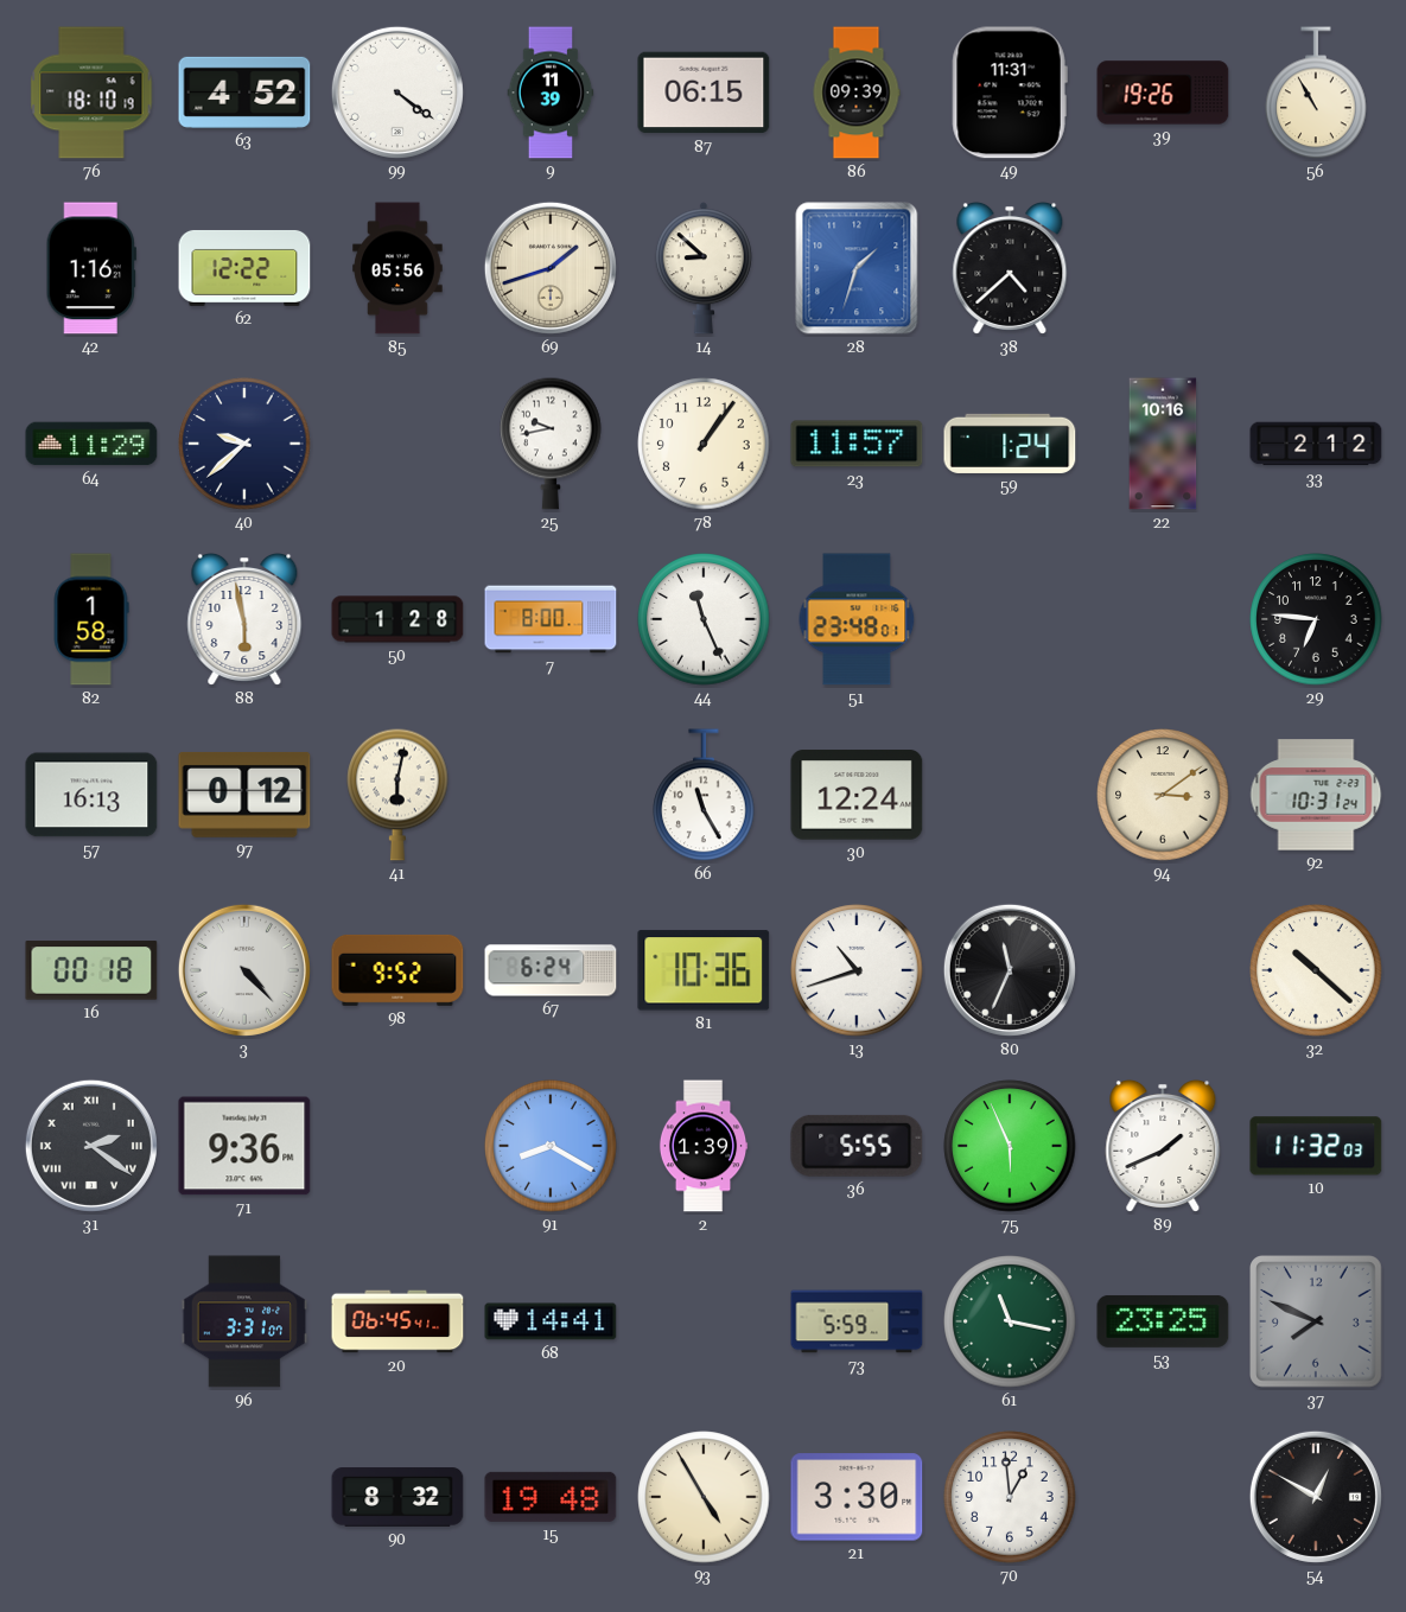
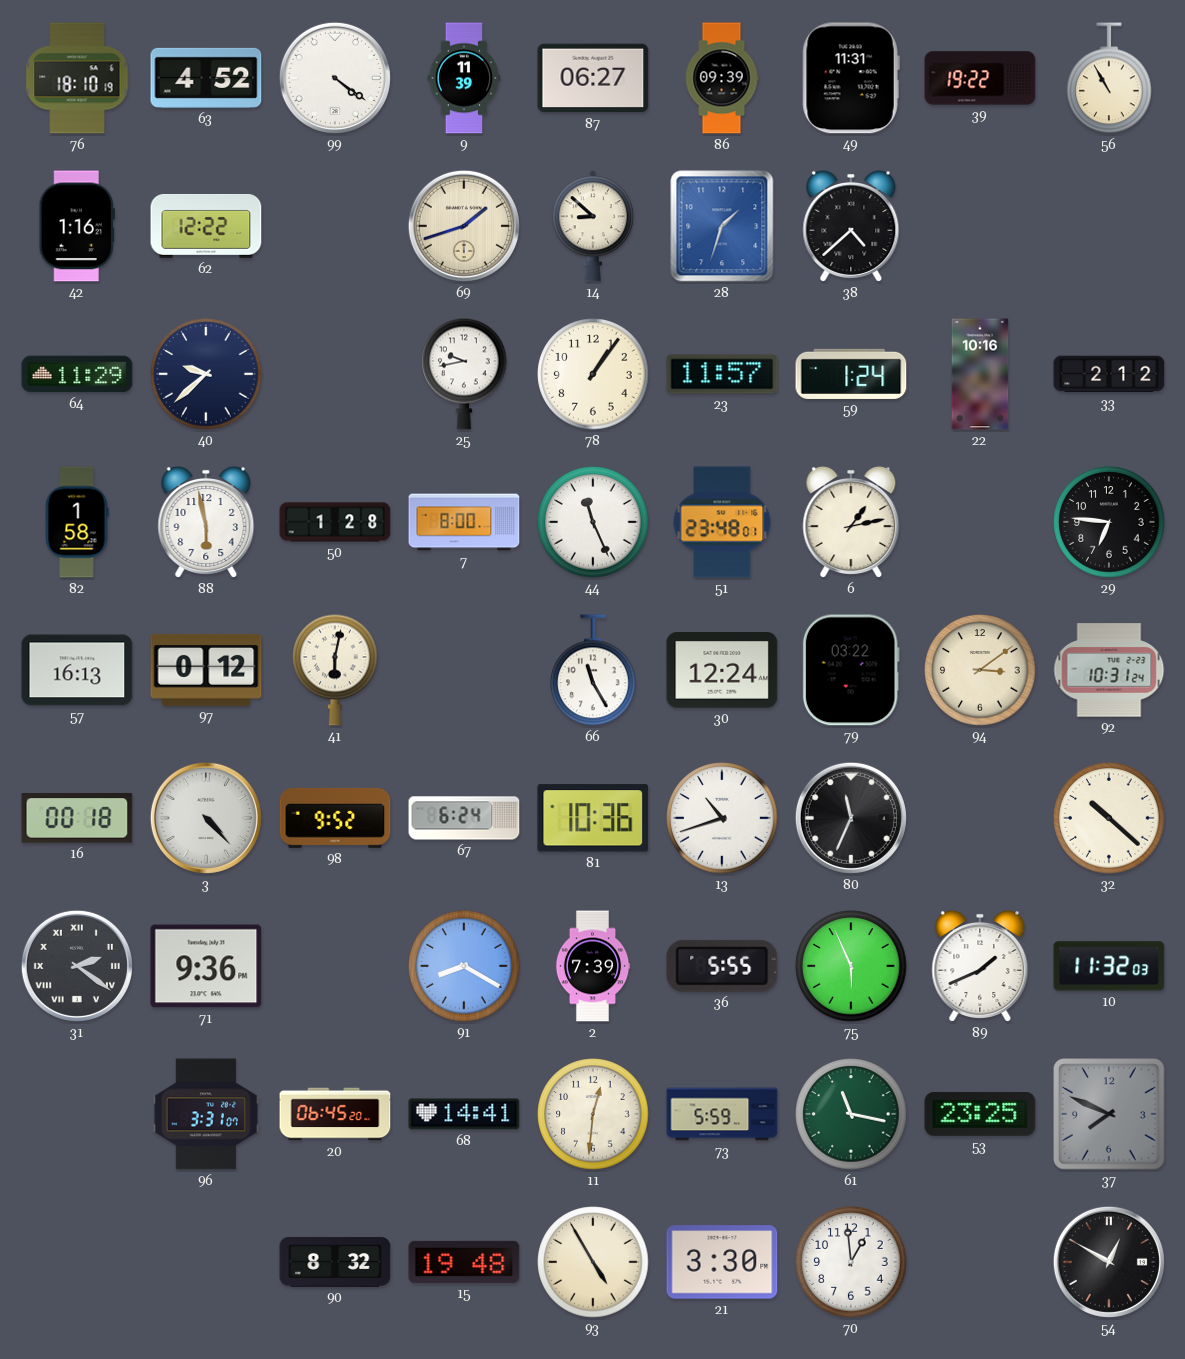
87: 06:15 -> 06:27 (593, 78)
39: 19:26 -> 19:22 (980, 78)
85: 05:56 -> none (397, 268)
6: none -> 1:13 (851, 522)
79: none -> 03:22 (851, 670)
2: 1:39 -> 7:39 (593, 966)
20: 06:45:41 -> 06:45:20 (335, 1114)
11: none -> 12:31 (593, 1114)
